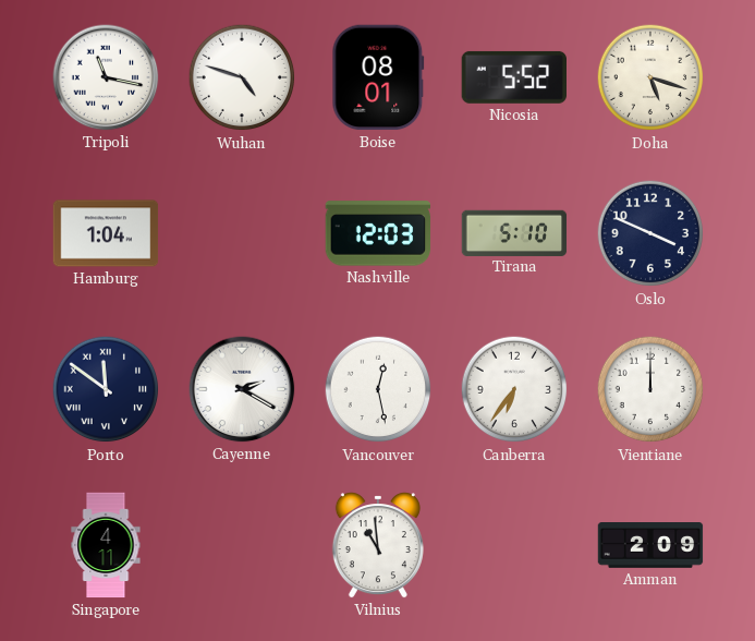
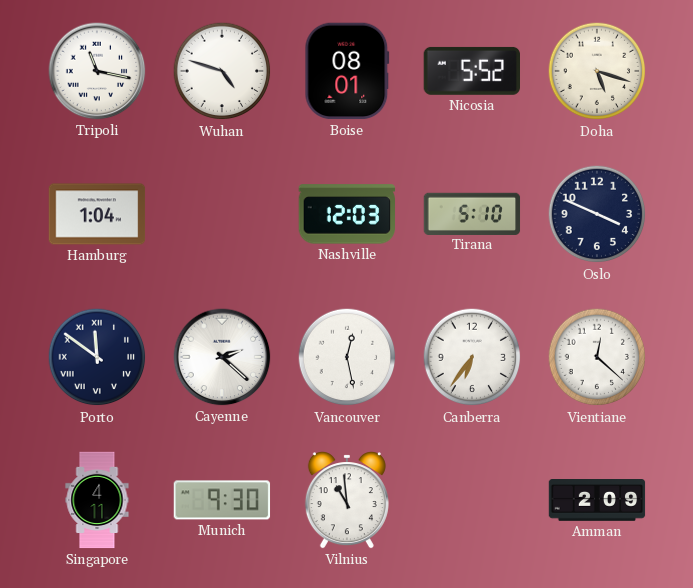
Cayenne: 2:20 -> 2:22 (222, 357)
Vientiane: 12:00 -> 12:22 (597, 357)
Munich: none -> 9:30 (222, 500)
